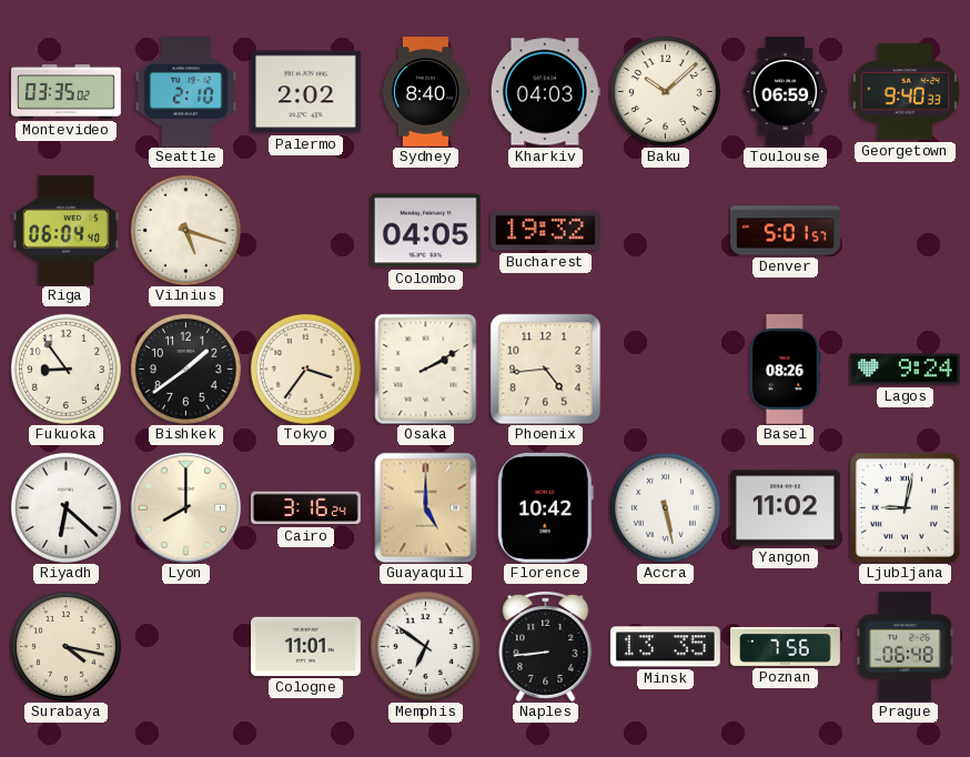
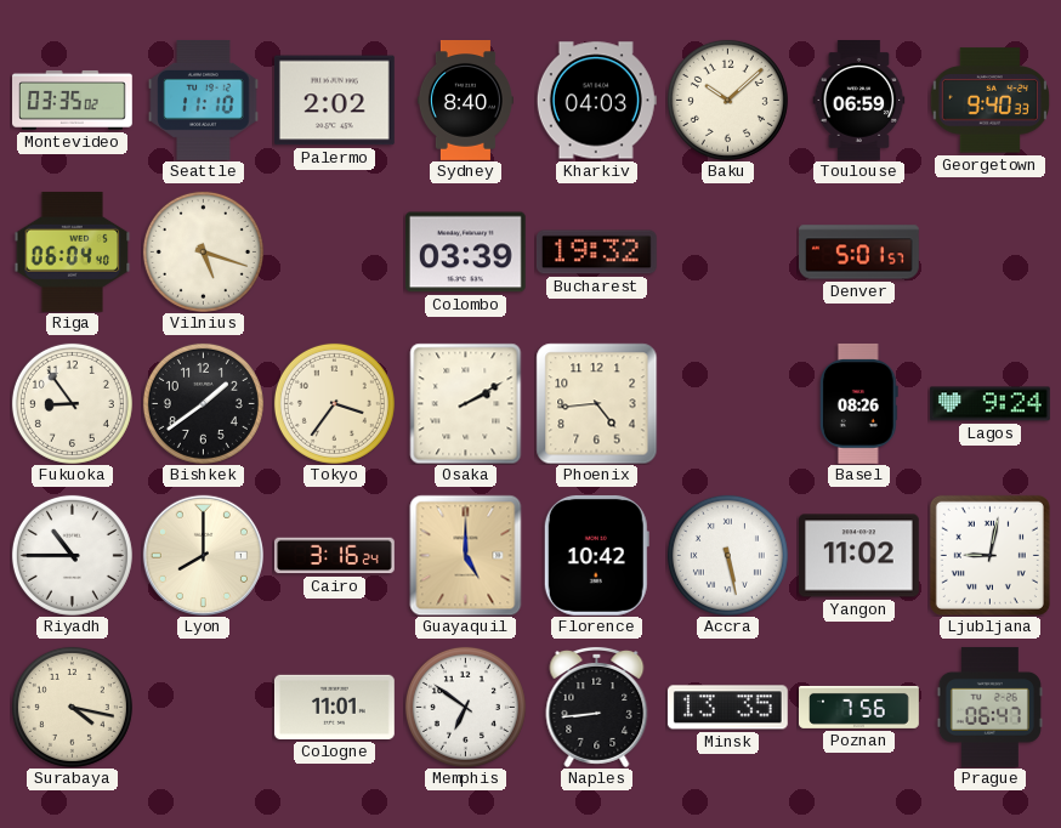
Seattle: 2:10 -> 11:10 (204, 101)
Colombo: 04:05 -> 03:39 (465, 253)
Riyadh: 6:22 -> 10:45 (72, 555)
Prague: 06:48 -> 06:47 (989, 707)
